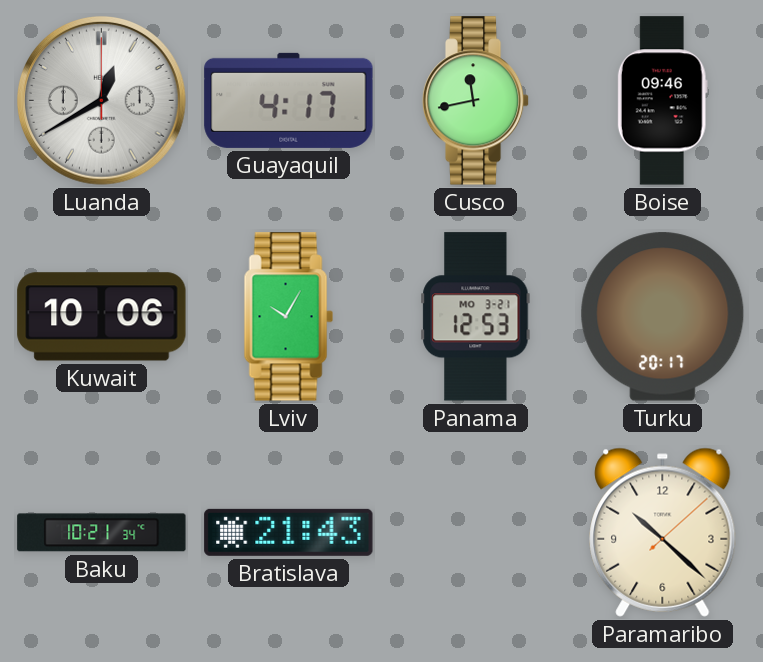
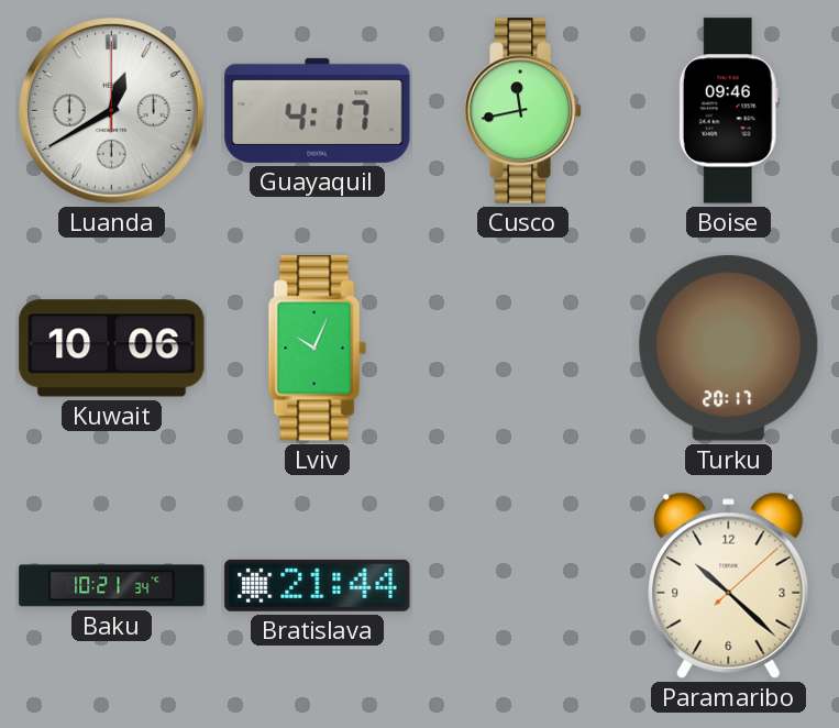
Lviv: 10:05 -> 10:04 (317, 349)
Panama: 12:53 -> none (476, 317)
Bratislava: 21:43 -> 21:44 (318, 585)
